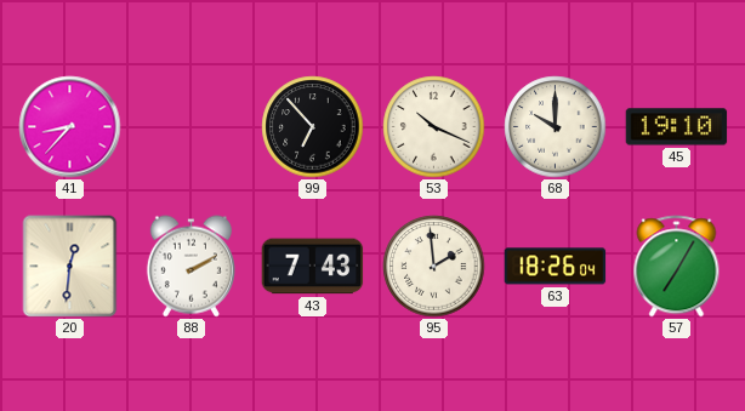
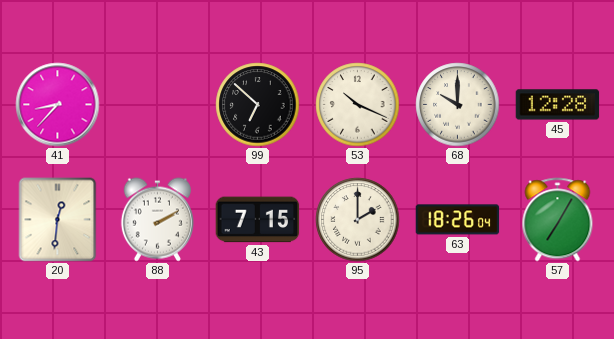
99: 6:53 -> 6:52 (258, 105)
45: 19:10 -> 12:28 (558, 105)
43: 7:43 -> 7:15 (258, 220)
95: 1:59 -> 2:00 (358, 220)
